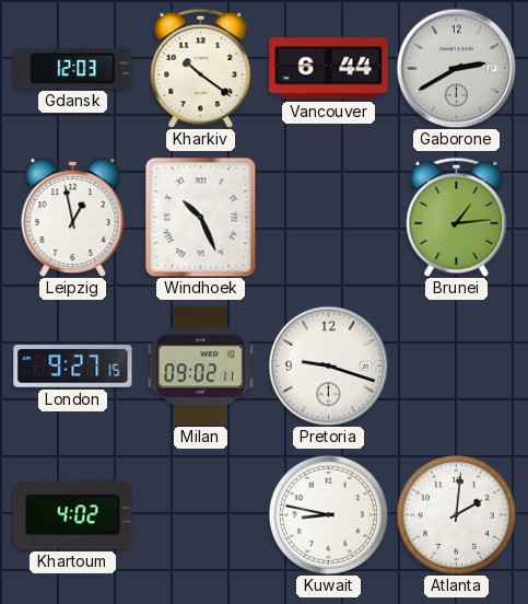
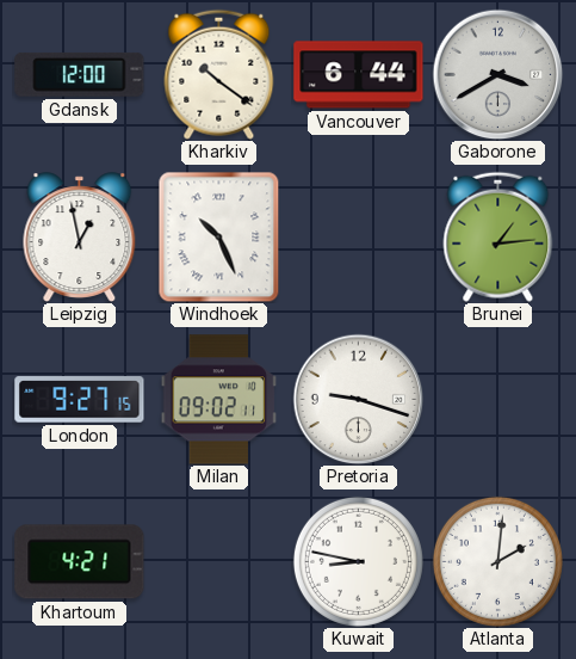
Gdansk: 12:03 -> 12:00 (80, 74)
Gaborone: 2:40 -> 3:40 (497, 74)
Khartoum: 4:02 -> 4:21 (80, 562)
